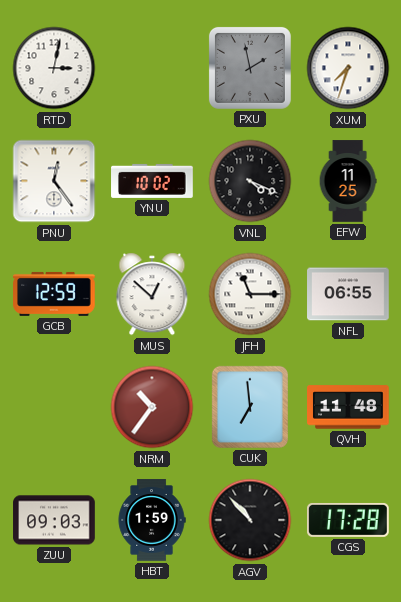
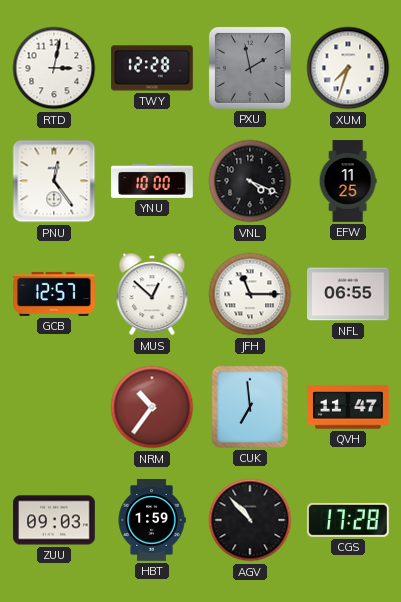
TWY: none -> 12:28 (152, 68)
YNU: 10:02 -> 10:00 (152, 181)
GCB: 12:59 -> 12:57 (54, 294)
QVH: 11:48 -> 11:47 (348, 407)
